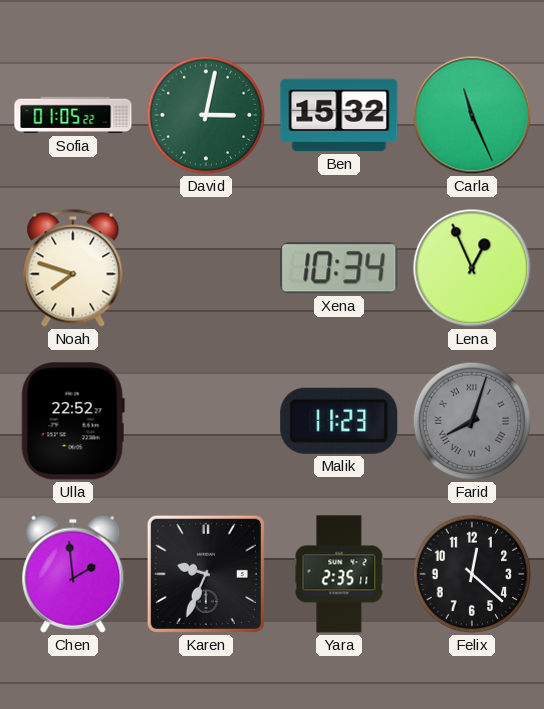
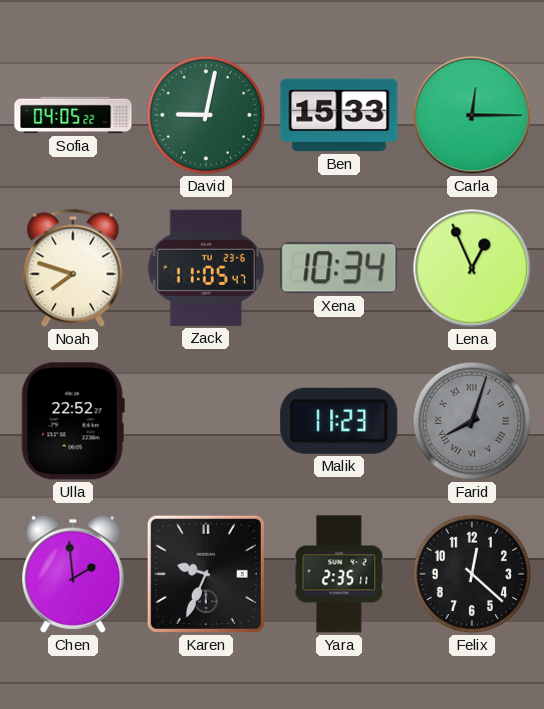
Sofia: 01:05 -> 04:05 (73, 115)
David: 3:02 -> 9:02 (206, 115)
Ben: 15:32 -> 15:33 (339, 115)
Carla: 11:26 -> 12:15 (472, 115)
Zack: none -> 11:05 (206, 268)
